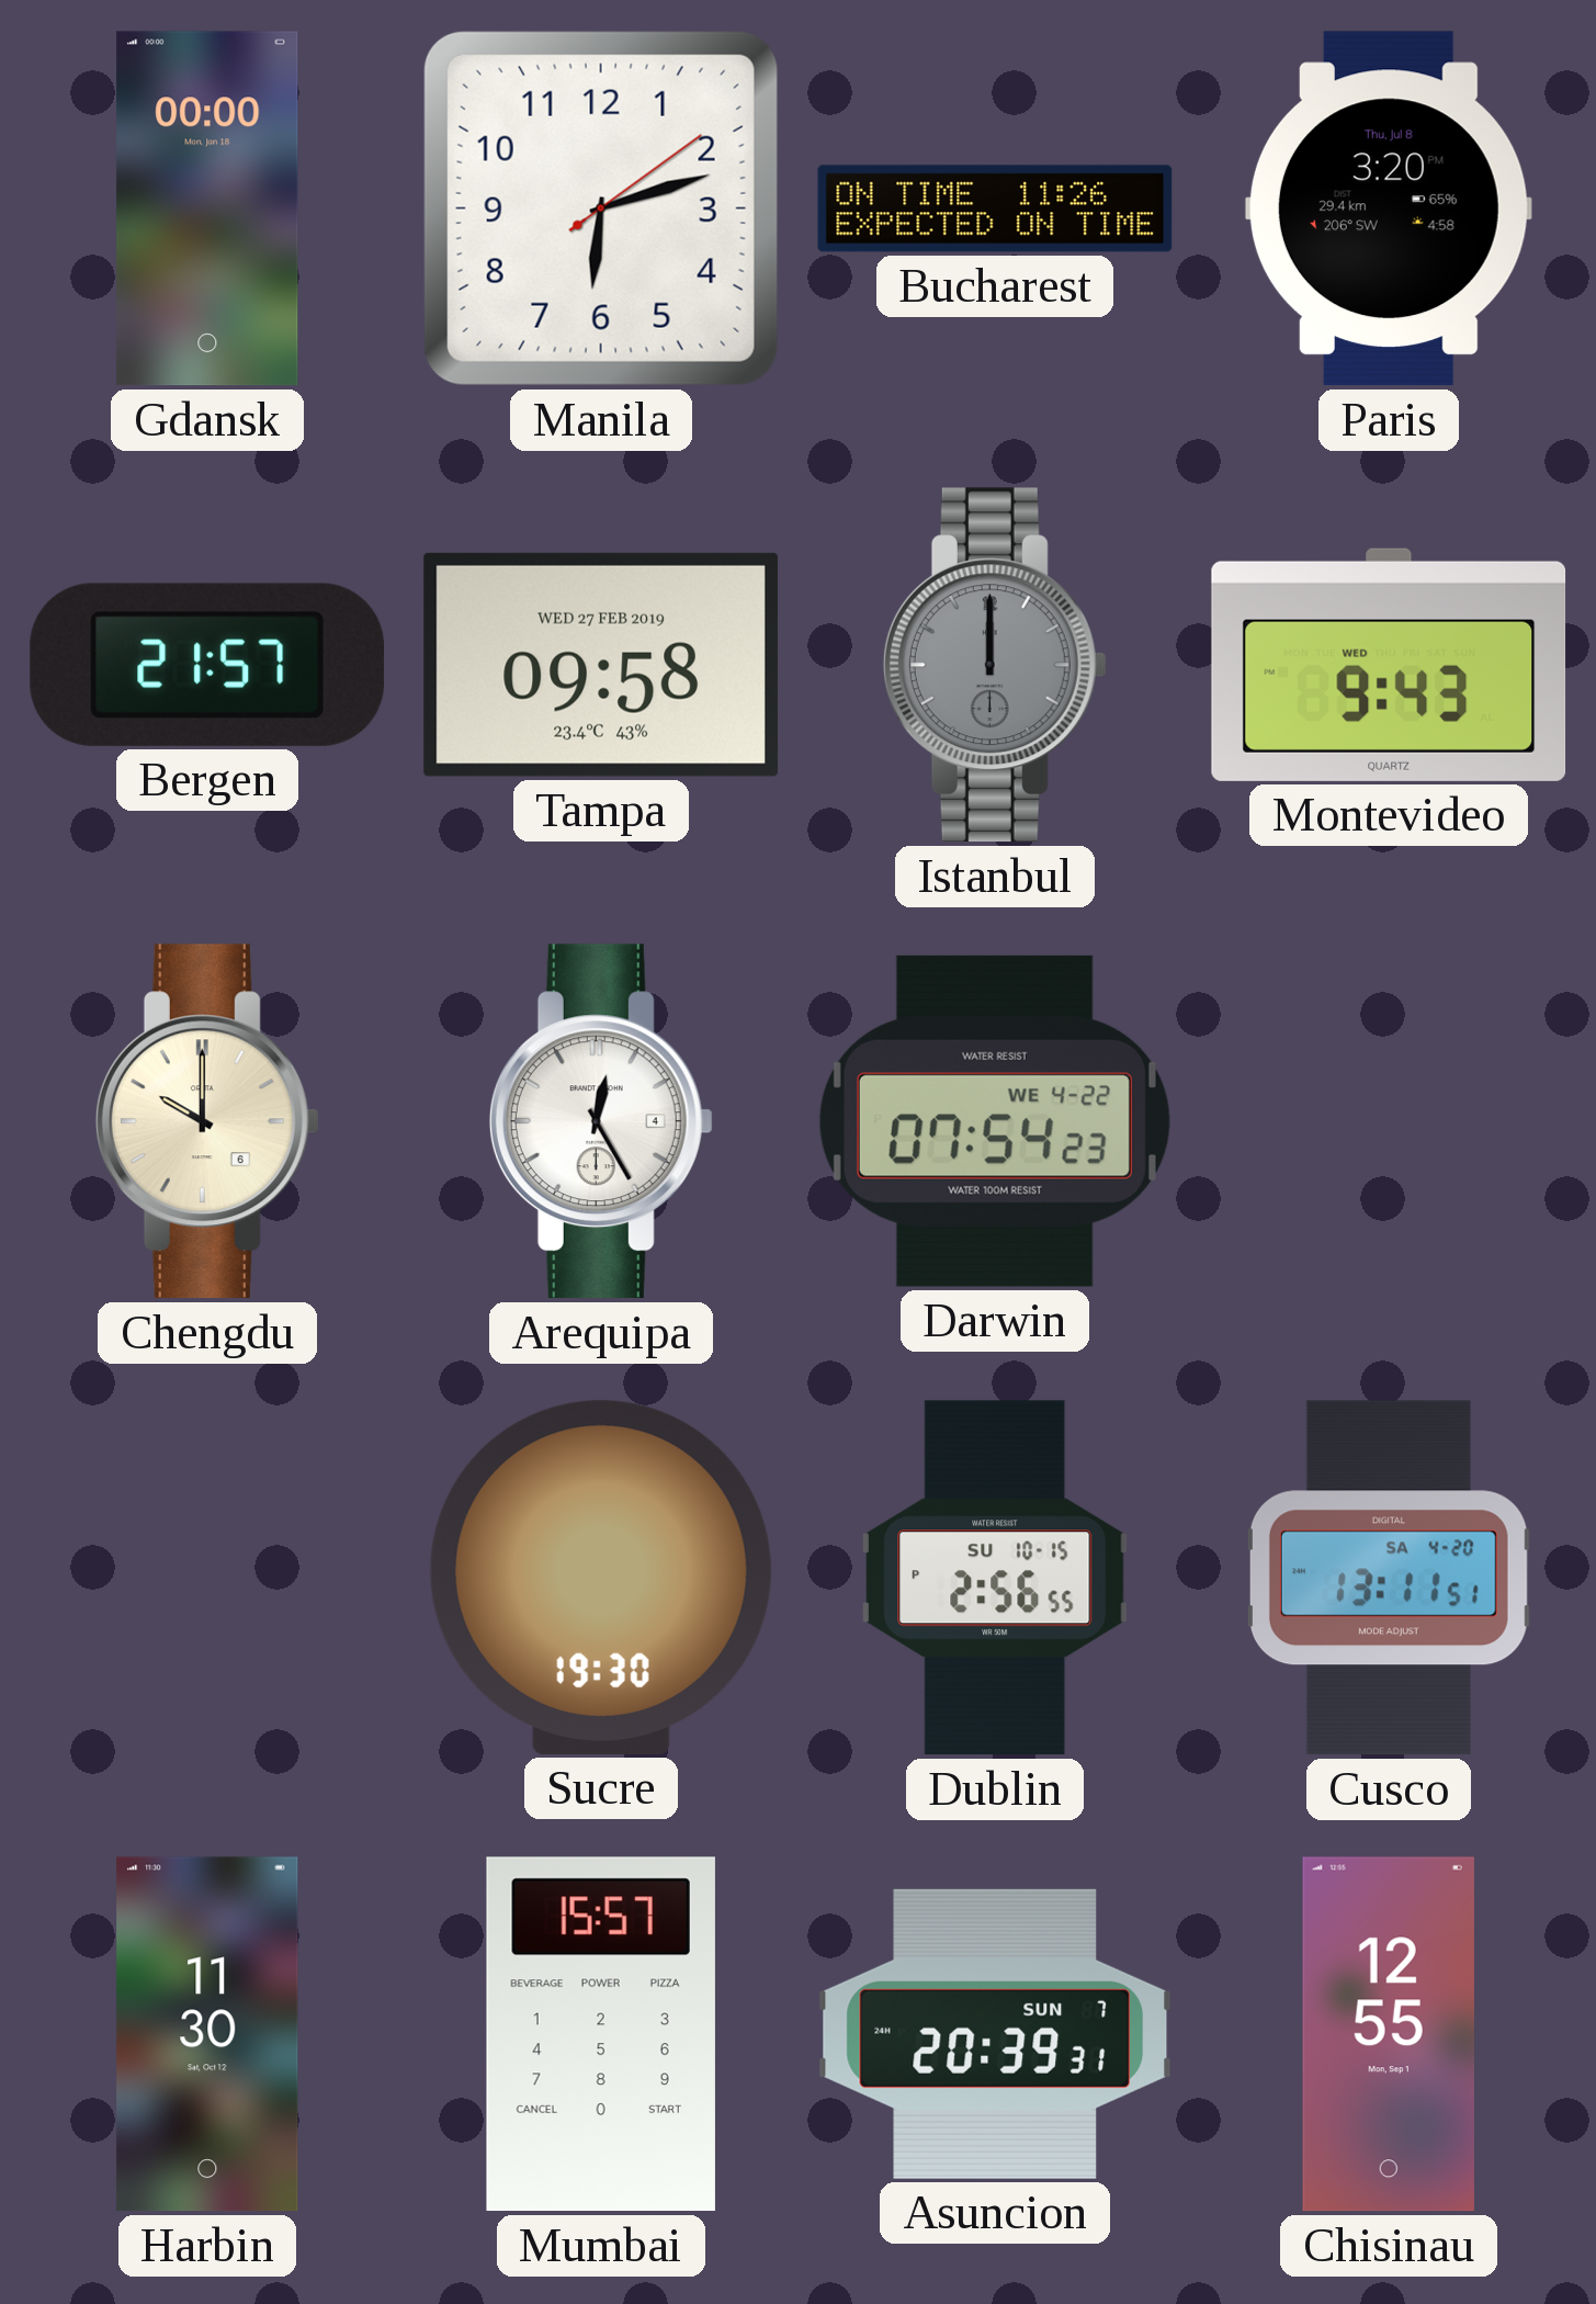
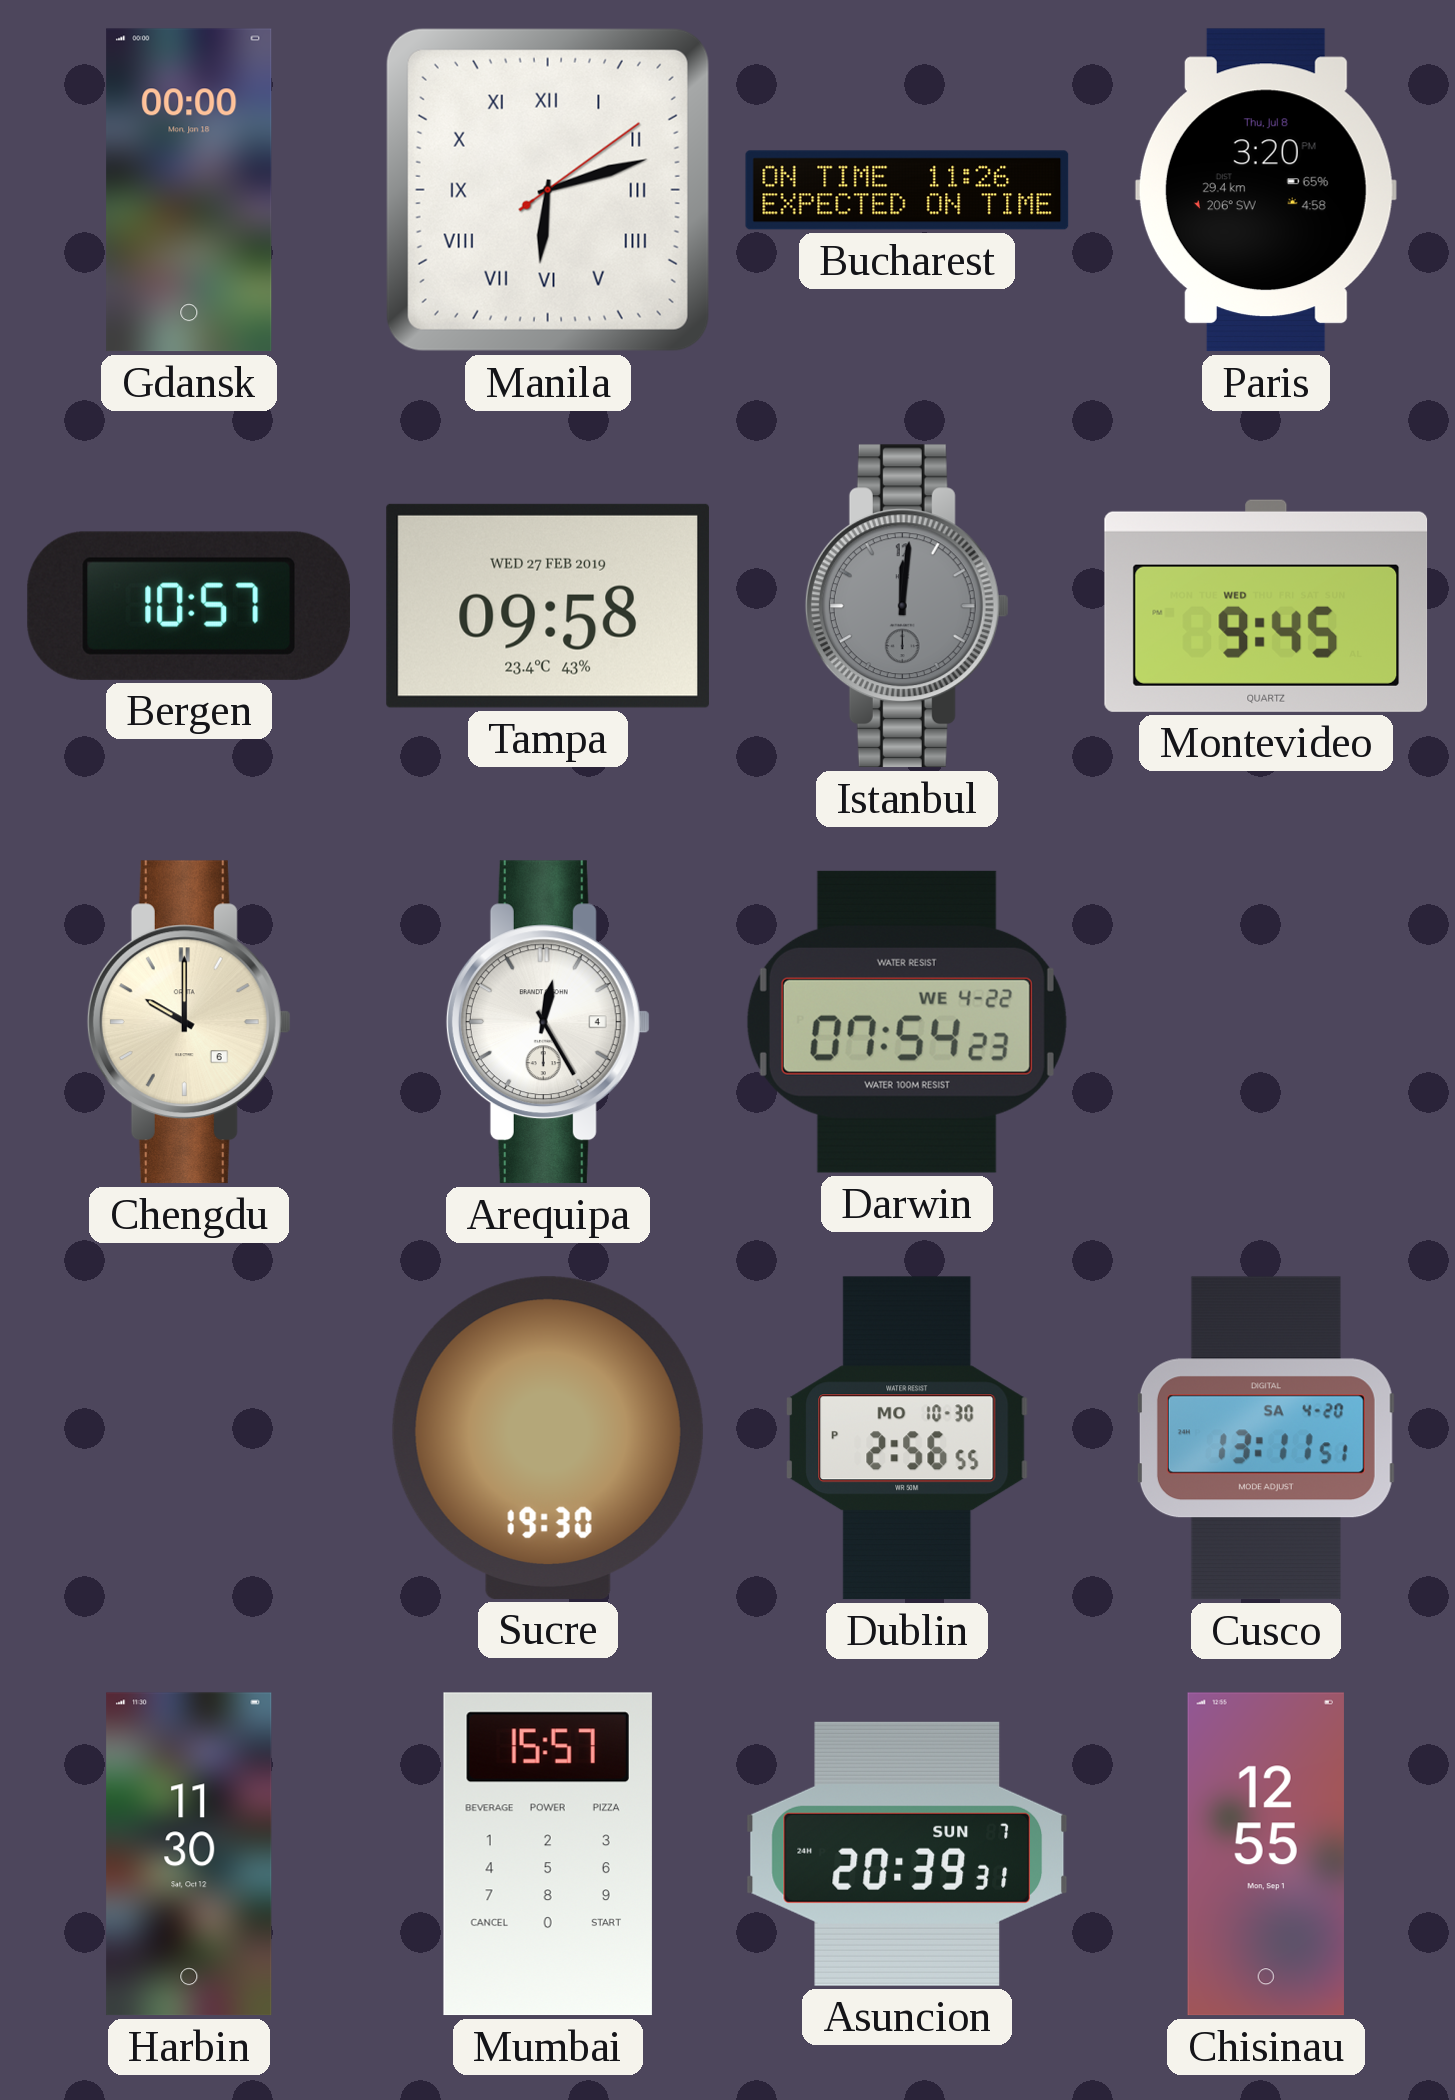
Manila numerals: Arabic -> Roman (548, 190)
Bergen: 21:57 -> 10:57 (189, 606)
Istanbul: 12:00 -> 12:01 (907, 606)
Montevideo: 9:43 -> 9:45 (1266, 606)
Dublin date: SU 10-15 -> MO 10-30 (907, 1438)
